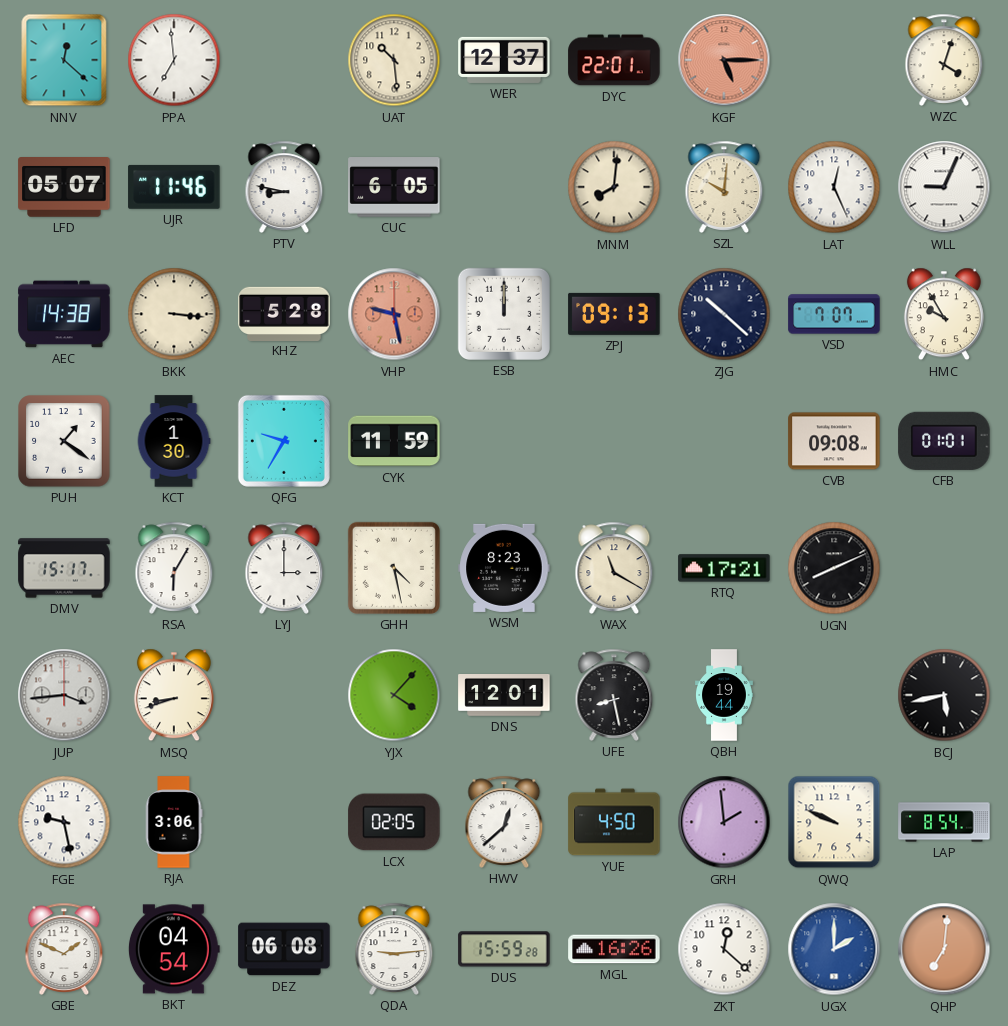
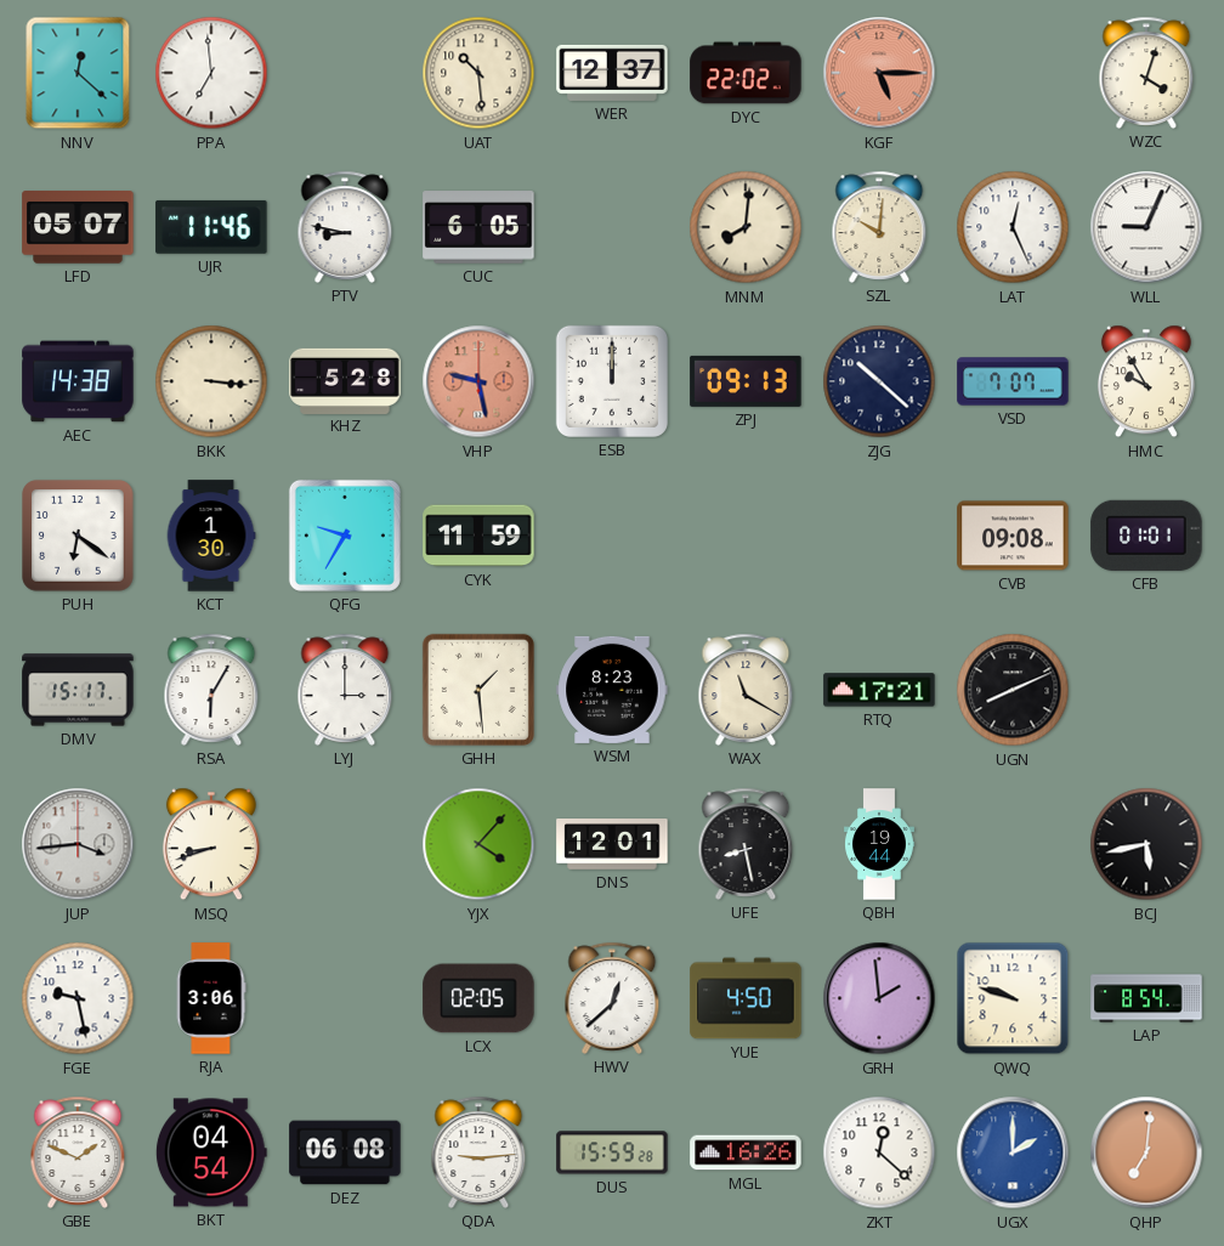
DYC: 22:01 -> 22:02 (746, 73)
PUH: 1:21 -> 6:21 (78, 536)
GHH: 4:28 -> 1:29 (478, 690)
QWQ: 9:49 -> 9:48 (1013, 998)
